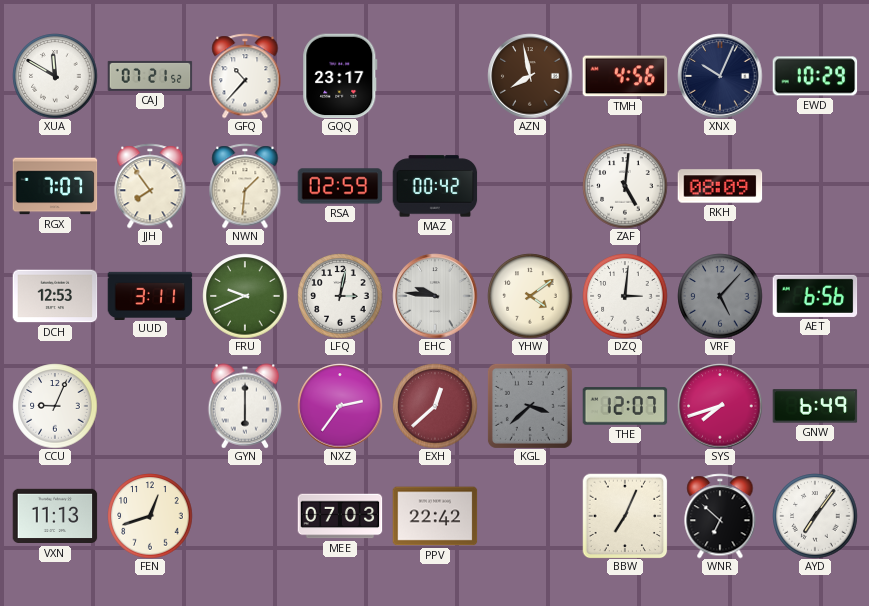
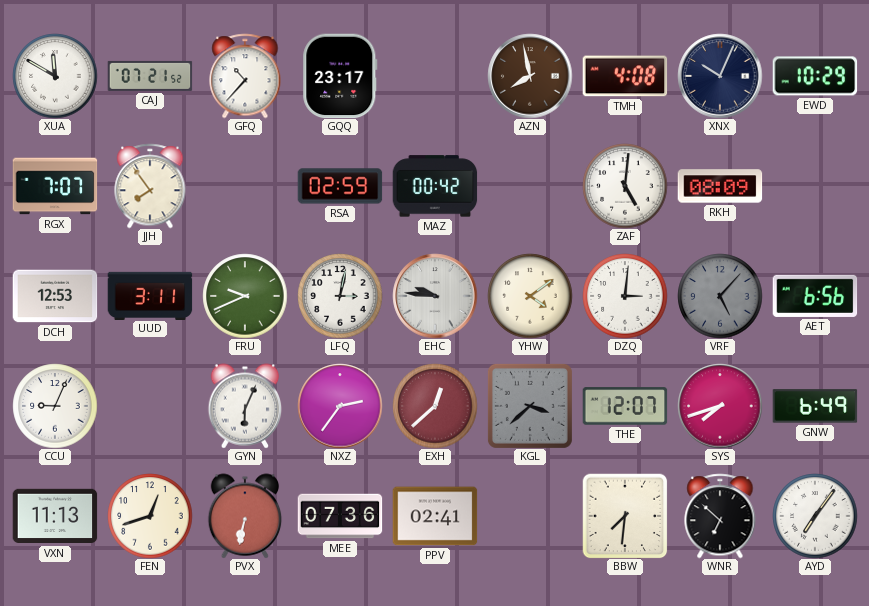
TMH: 4:56 -> 4:08 (625, 76)
NWN: 1:31 -> none (245, 186)
GYN: 6:00 -> 6:04 (245, 406)
PVX: none -> 6:32 (245, 516)
MEE: 07:03 -> 07:36 (340, 516)
PPV: 22:42 -> 02:41 (435, 516)
BBW: 7:04 -> 7:31 (625, 516)
